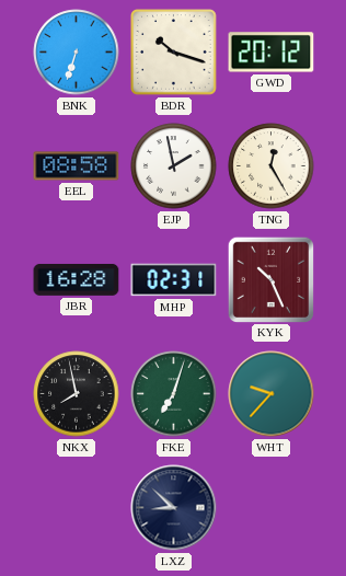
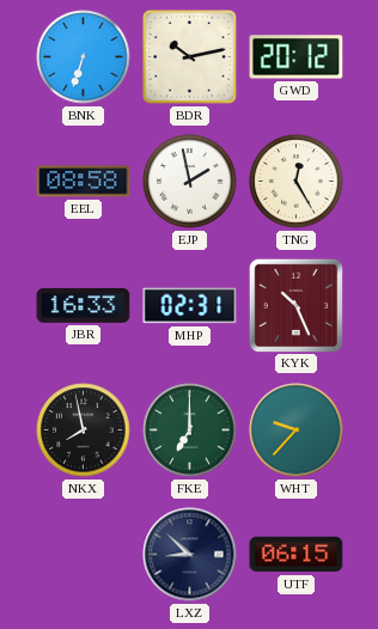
BDR: 10:18 -> 10:13 (190, 57)
JBR: 16:28 -> 16:33 (84, 306)
FKE: 7:03 -> 7:00 (190, 430)
UTF: none -> 06:15 (297, 555)
